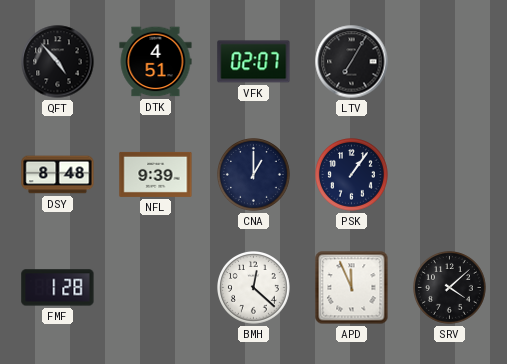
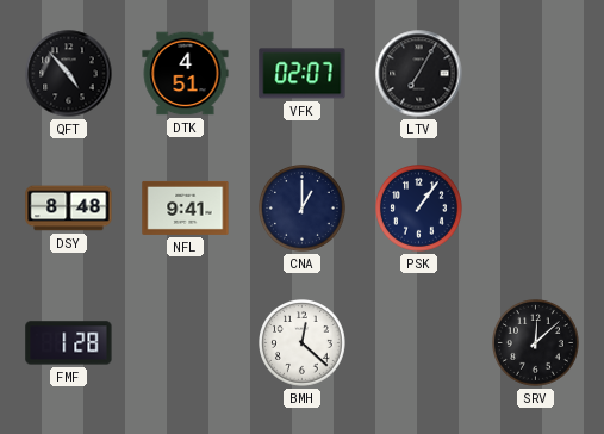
NFL: 9:39 -> 9:41 (186, 207)
APD: 11:56 -> none (352, 288)
SRV: 4:08 -> 12:08 (536, 343)
